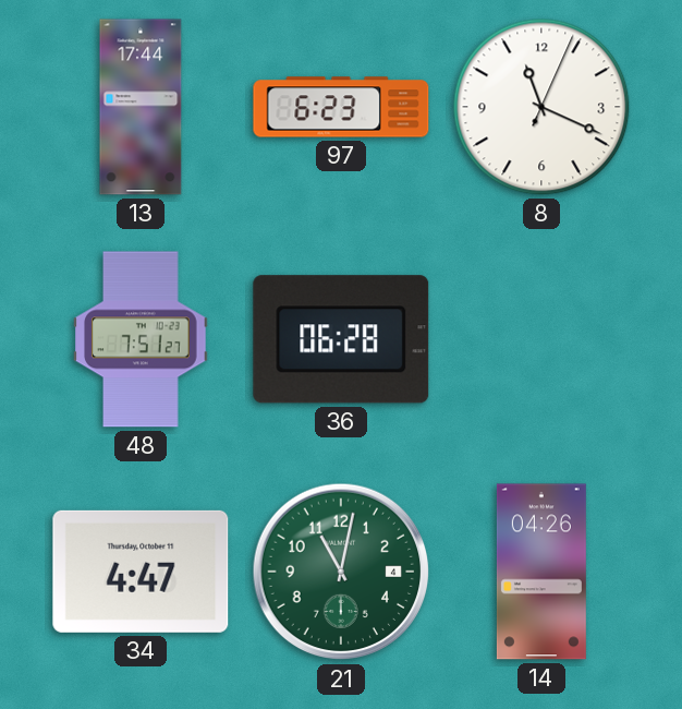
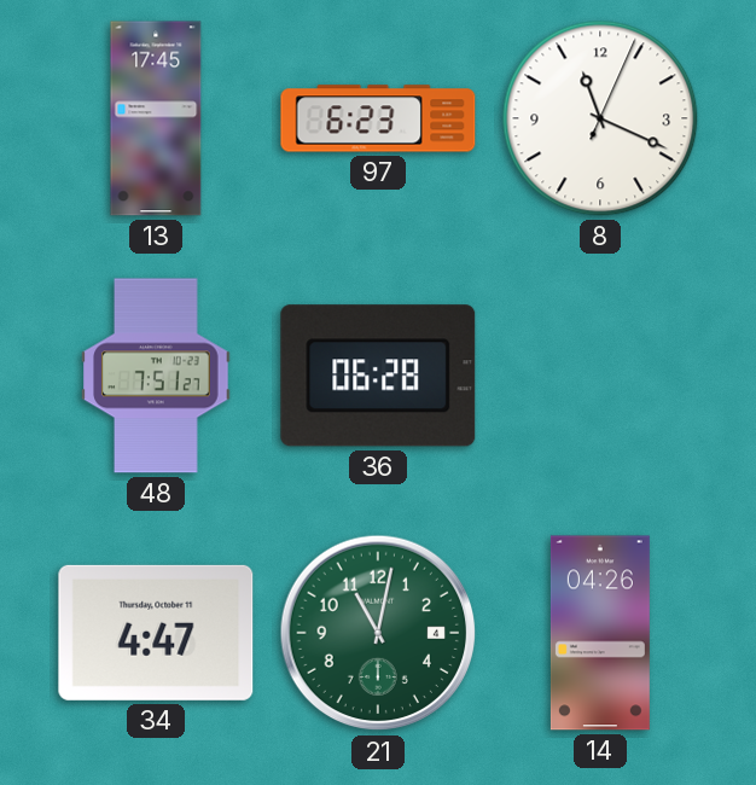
13: 17:44 -> 17:45 (156, 118)
